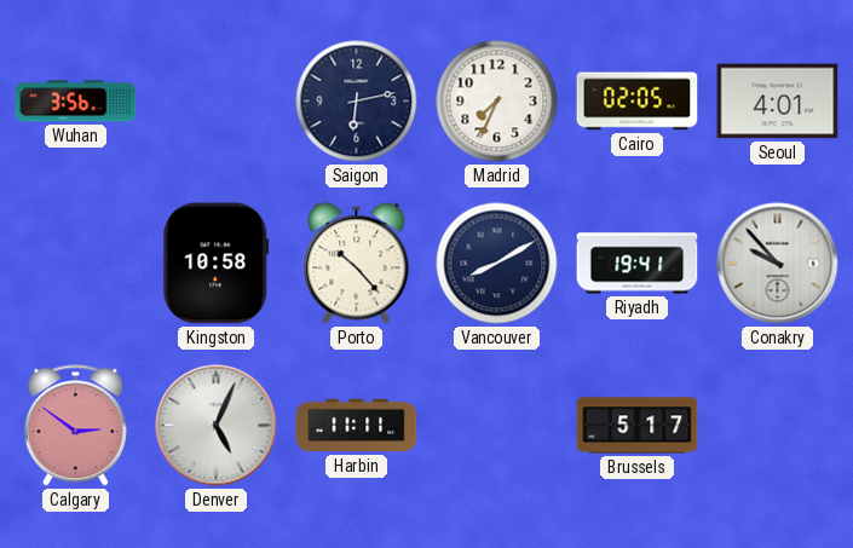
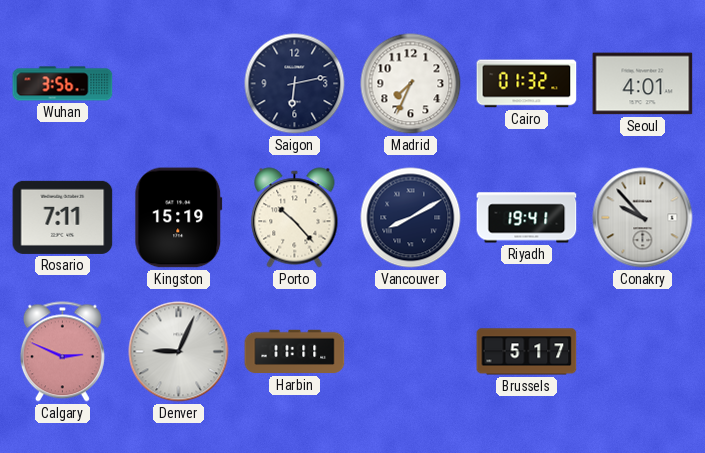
Cairo: 02:05 -> 01:32 (527, 84)
Rosario: none -> 7:11 (63, 217)
Kingston: 10:58 -> 15:19 (179, 218)
Calgary: 2:51 -> 2:49 (62, 352)
Denver: 5:04 -> 9:04 (179, 352)
